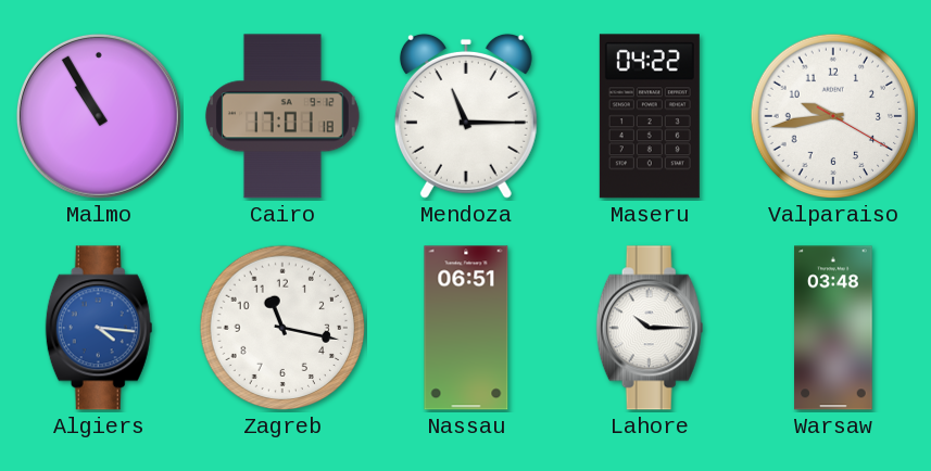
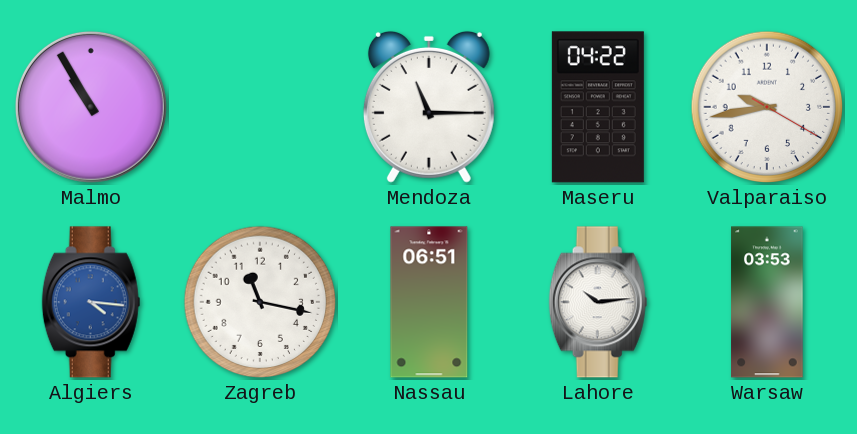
Cairo: 17:01 -> none (284, 116)
Lahore: 10:15 -> 10:14 (598, 302)
Warsaw: 03:48 -> 03:53 (767, 302)
